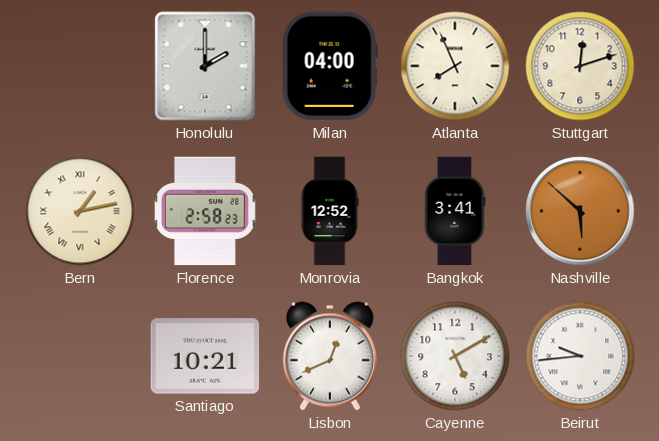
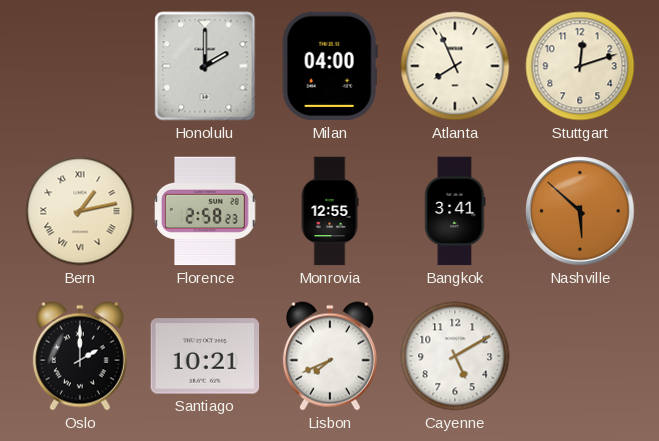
Monrovia: 12:52 -> 12:55 (330, 211)
Oslo: none -> 2:00 (80, 356)
Lisbon: 12:41 -> 7:41 (330, 356)
Beirut: 9:44 -> none (580, 356)
